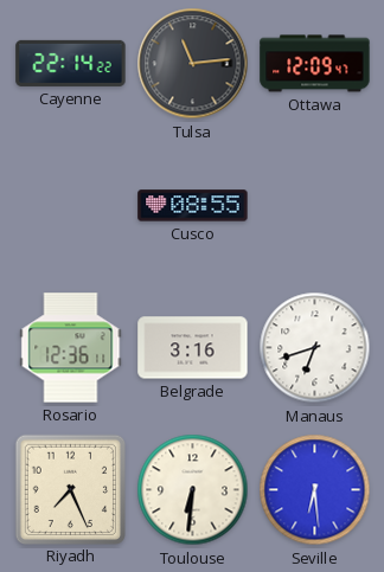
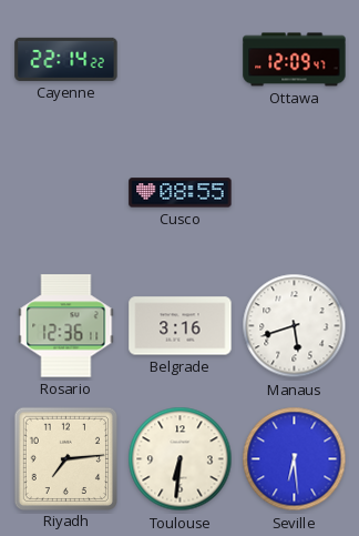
Tulsa: 11:14 -> none (193, 64)
Manaus: 6:42 -> 5:42 (295, 326)
Riyadh: 7:26 -> 7:14 (65, 458)
